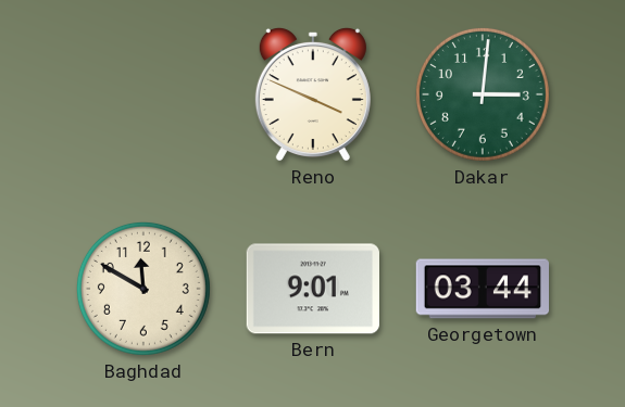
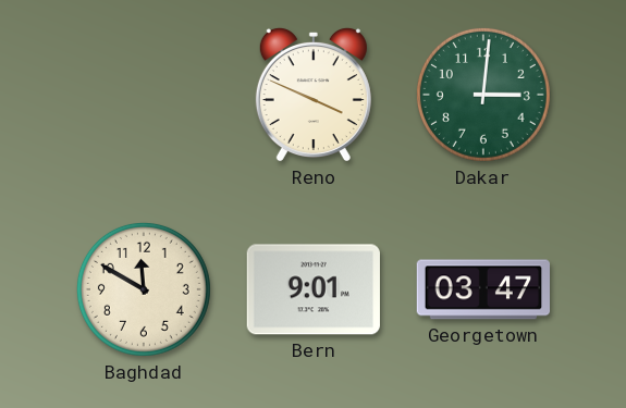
Georgetown: 03:44 -> 03:47 (482, 289)
